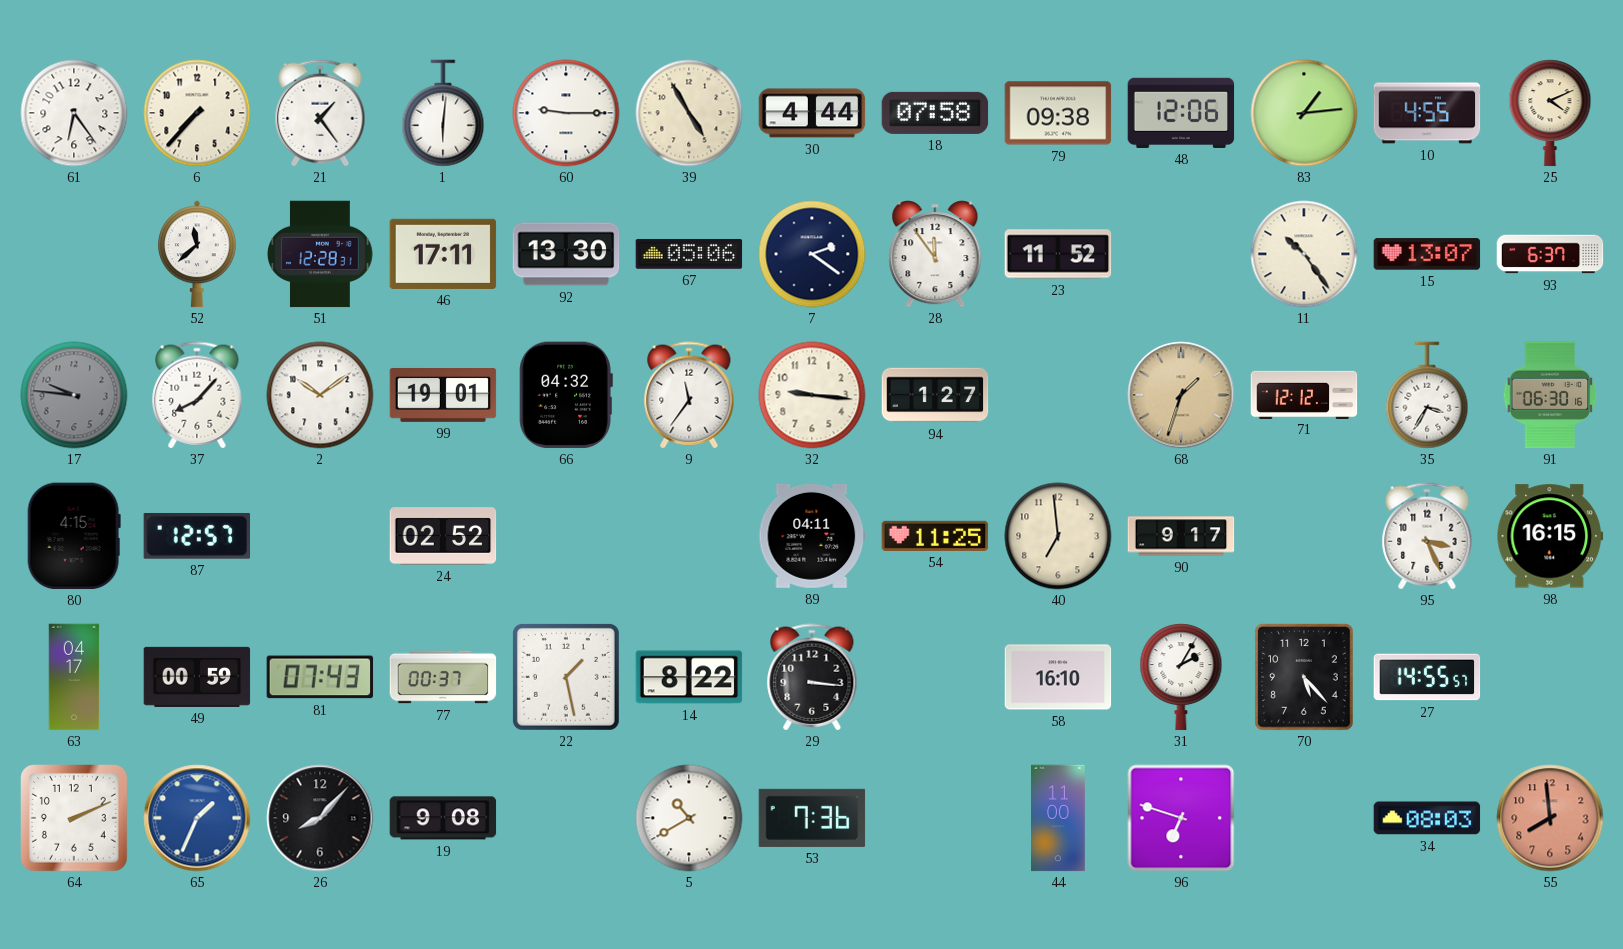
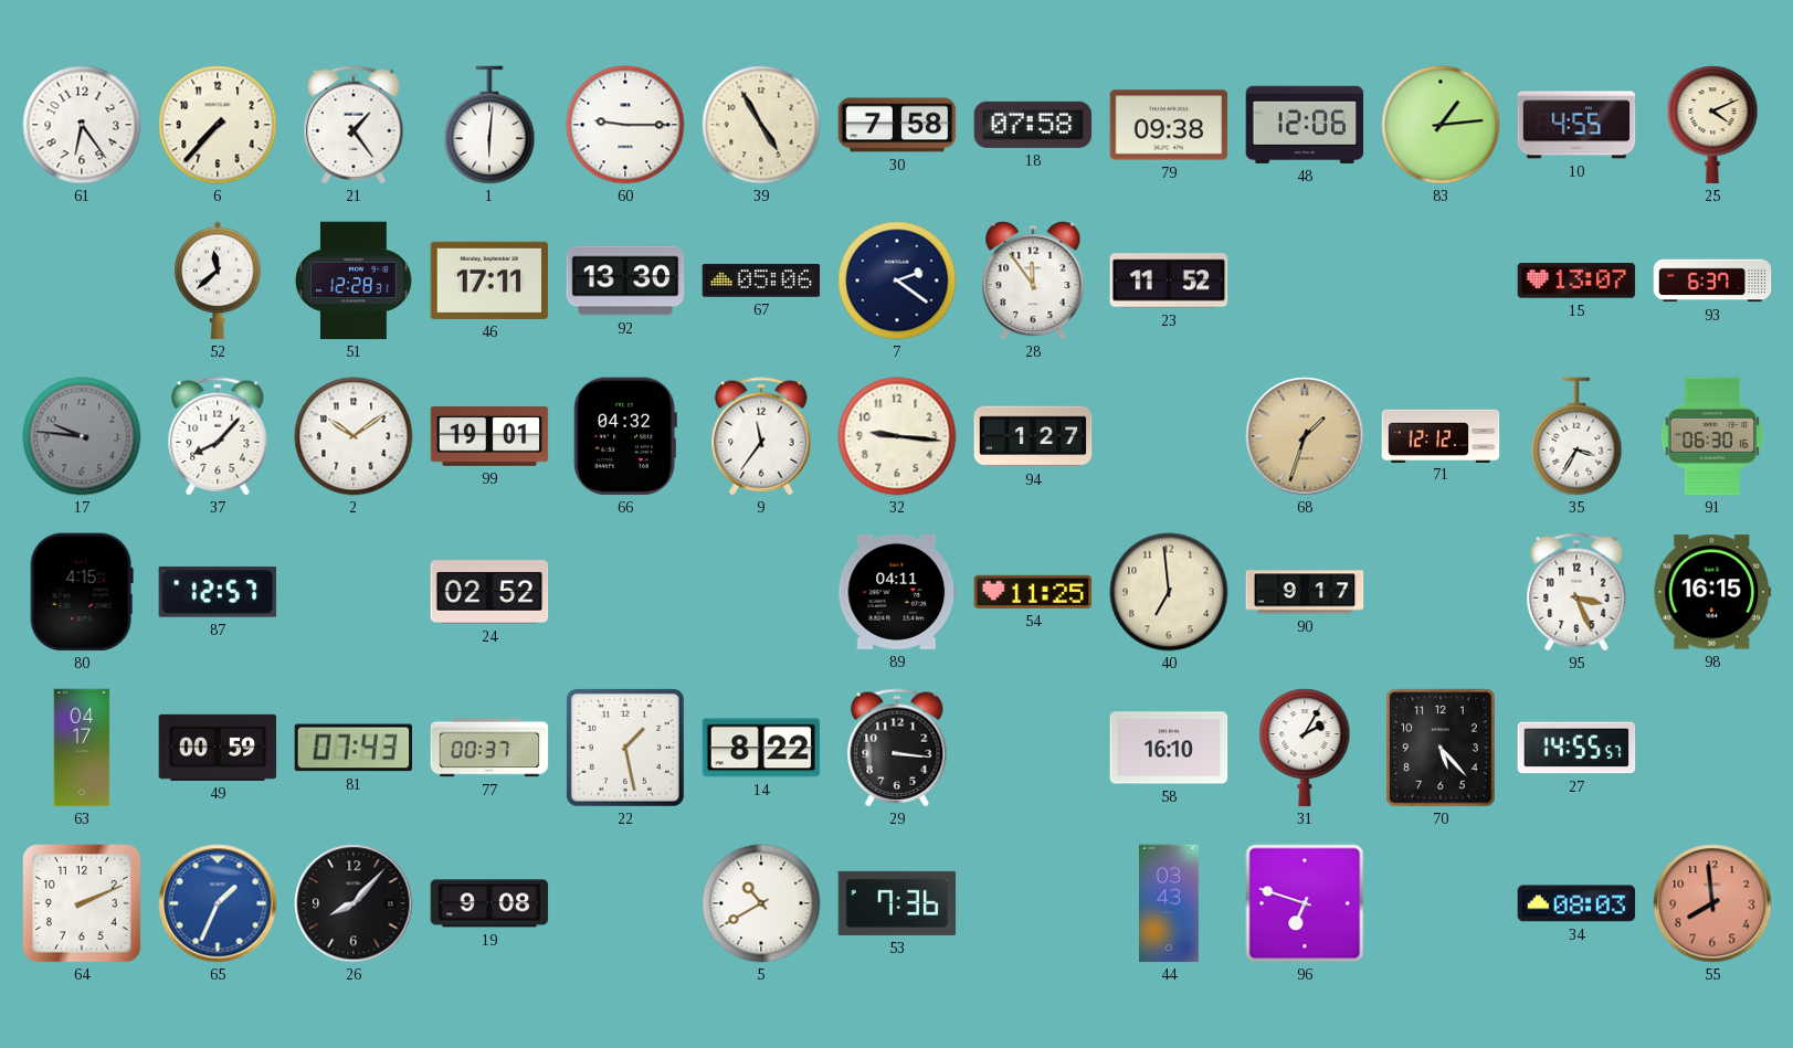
30: 4:44 -> 7:58 (897, 125)
11: 10:24 -> none (1304, 254)
44: 11:00 -> 03:43 (1170, 903)
